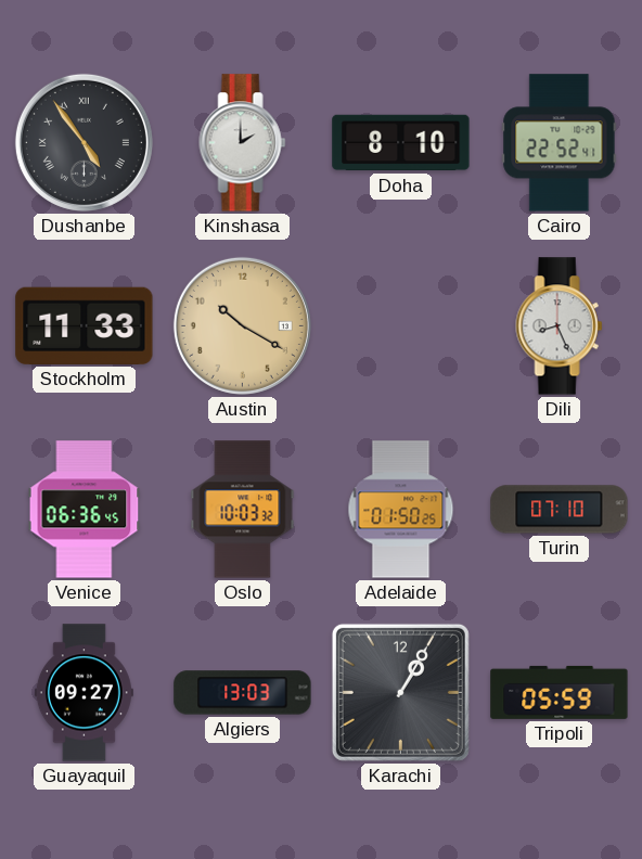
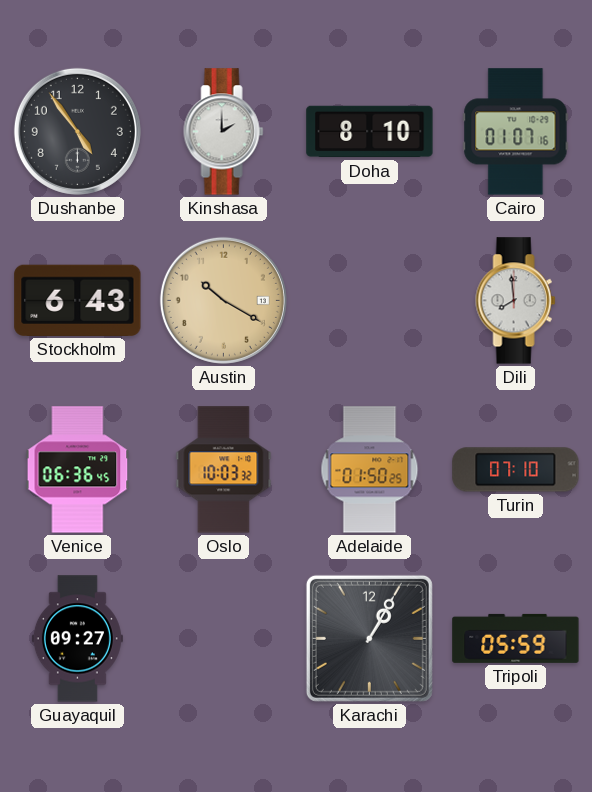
Dushanbe numerals: Roman -> Arabic (77, 131)
Cairo: 22:52 -> 01:07 (516, 132)
Stockholm: 11:33 -> 6:43 (78, 300)
Dili: 8:26 -> 7:59 (516, 301)
Algiers: 13:03 -> none (243, 693)
